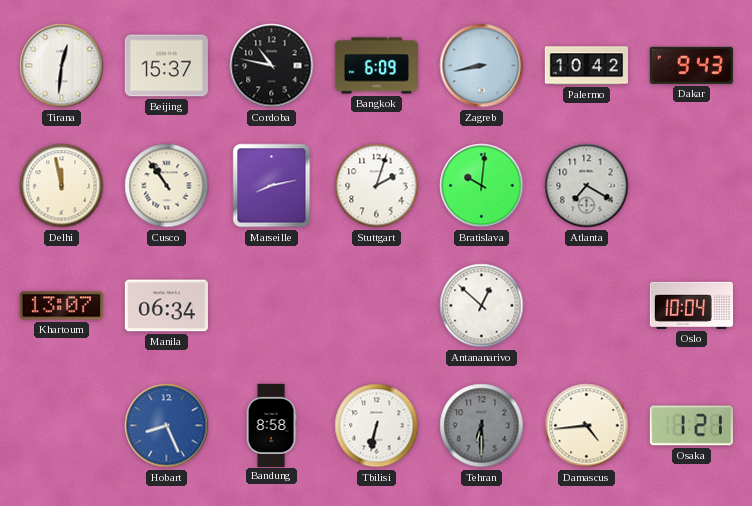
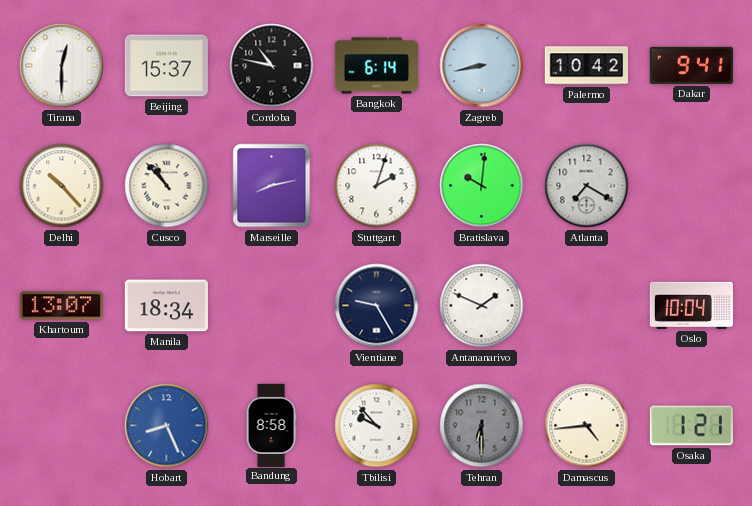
Tirana: 12:31 -> 12:30 (62, 66)
Bangkok: 6:09 -> 6:14 (376, 66)
Dakar: 9:43 -> 9:41 (691, 65)
Delhi: 11:58 -> 10:23 (62, 186)
Cusco: 10:54 -> 10:53 (167, 186)
Manila: 06:34 -> 18:34 (166, 306)
Vientiane: none -> 9:25 (377, 306)
Antananarivo: 12:52 -> 1:49 (482, 306)
Tbilisi: 6:32 -> 9:53 (377, 426)
